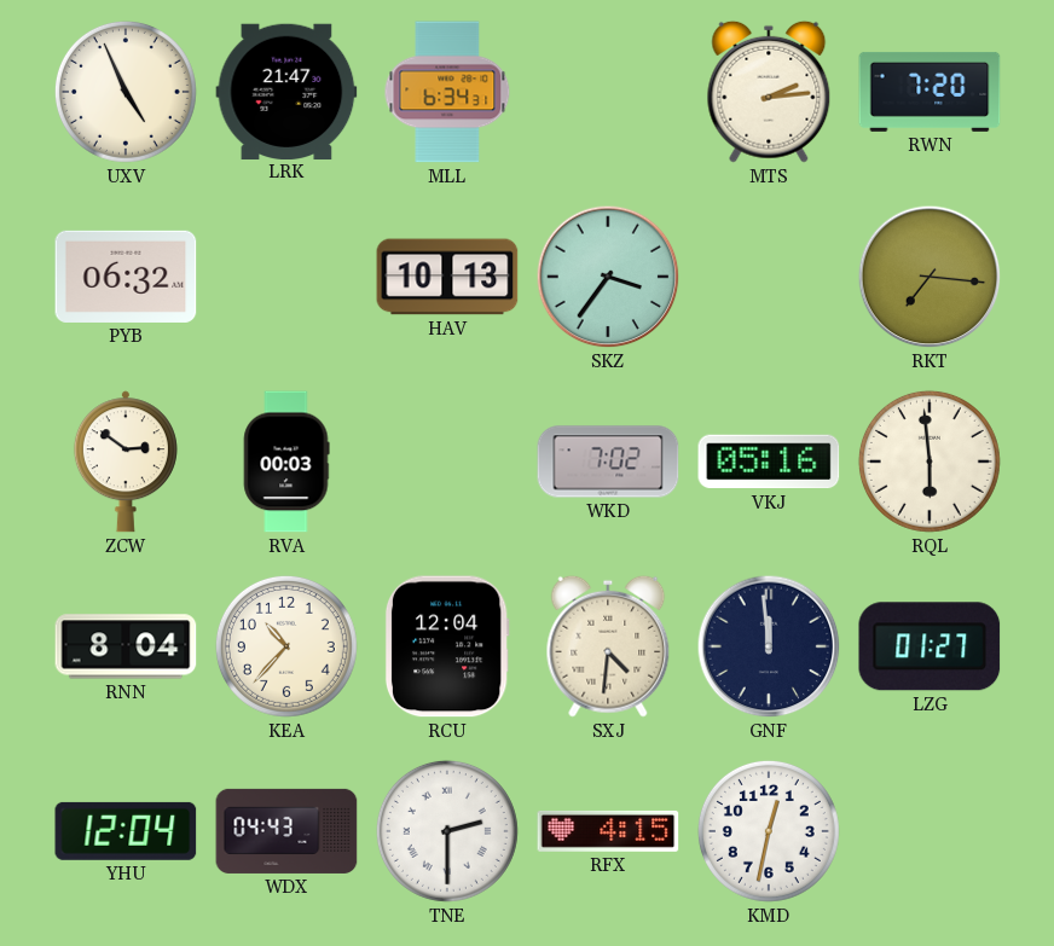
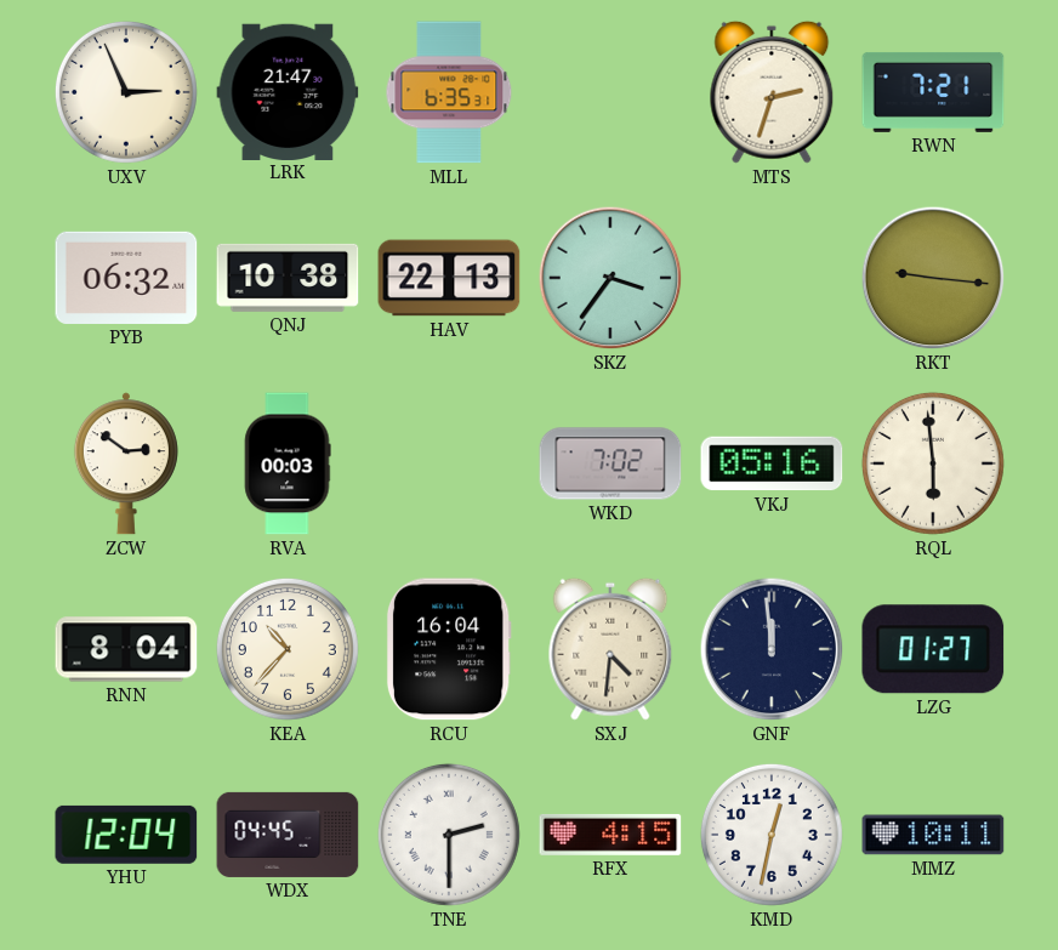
UXV: 4:56 -> 2:56 (126, 92)
MLL: 6:34 -> 6:35 (449, 92)
MTS: 2:14 -> 2:33 (772, 92)
RWN: 7:20 -> 7:21 (933, 92)
QNJ: none -> 10:38 (288, 278)
HAV: 10:13 -> 22:13 (449, 278)
RKT: 7:16 -> 9:16 (933, 278)
RCU: 12:04 -> 16:04 (449, 649)
WDX: 04:43 -> 04:45 (288, 835)
MMZ: none -> 10:11 (933, 835)
